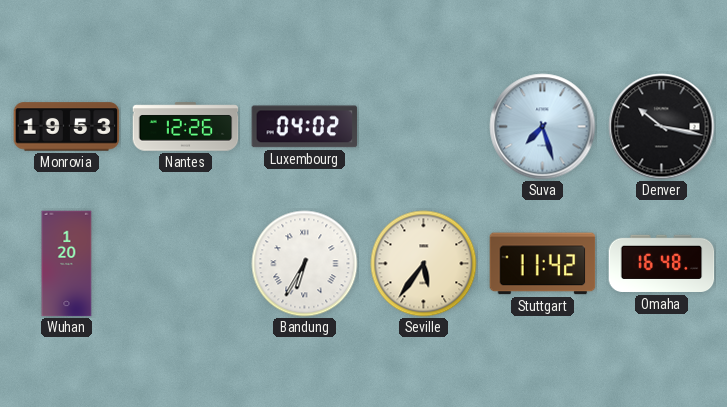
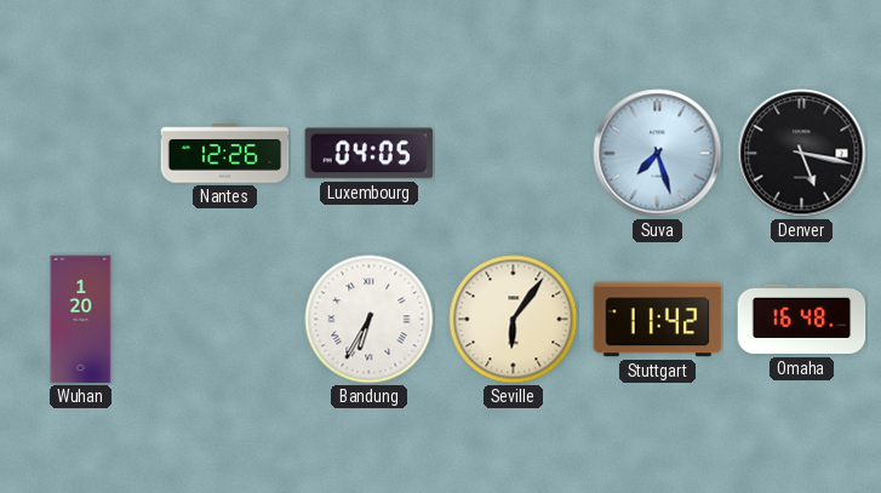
Monrovia: 19:53 -> none (67, 127)
Luxembourg: 04:02 -> 04:05 (370, 154)
Denver: 10:17 -> 5:17 (802, 154)
Seville: 5:36 -> 6:06 (514, 320)
